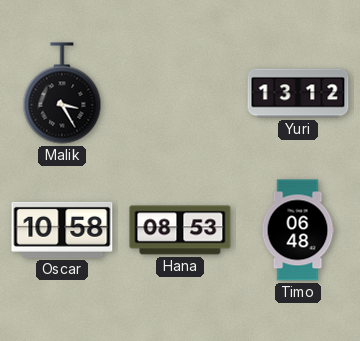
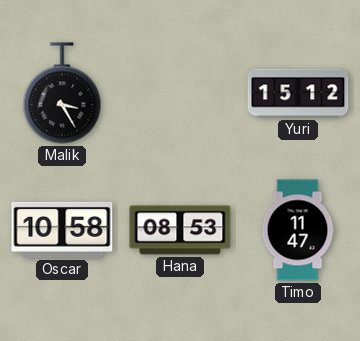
Yuri: 13:12 -> 15:12 (298, 93)
Timo: 06:48 -> 11:47 (298, 230)
